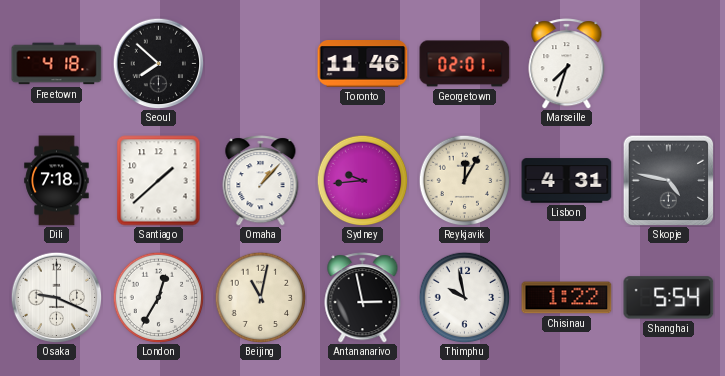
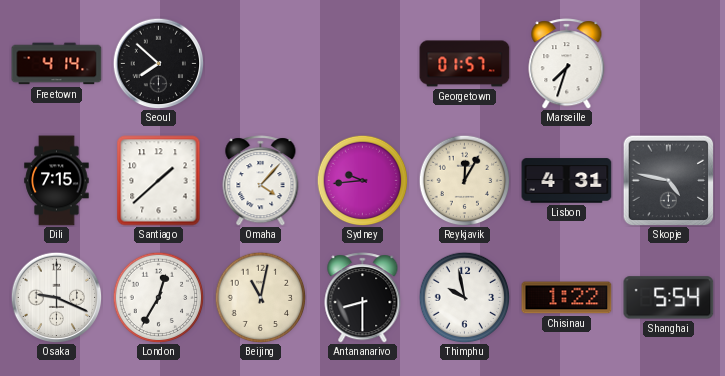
Freetown: 4:18 -> 4:14 (57, 64)
Toronto: 11:46 -> none (363, 64)
Georgetown: 02:01 -> 01:57 (465, 64)
Dili: 7:18 -> 7:15 (57, 181)
Omaha: 1:07 -> 4:07 (261, 181)
Antananarivo: 2:58 -> 8:30 (363, 298)
